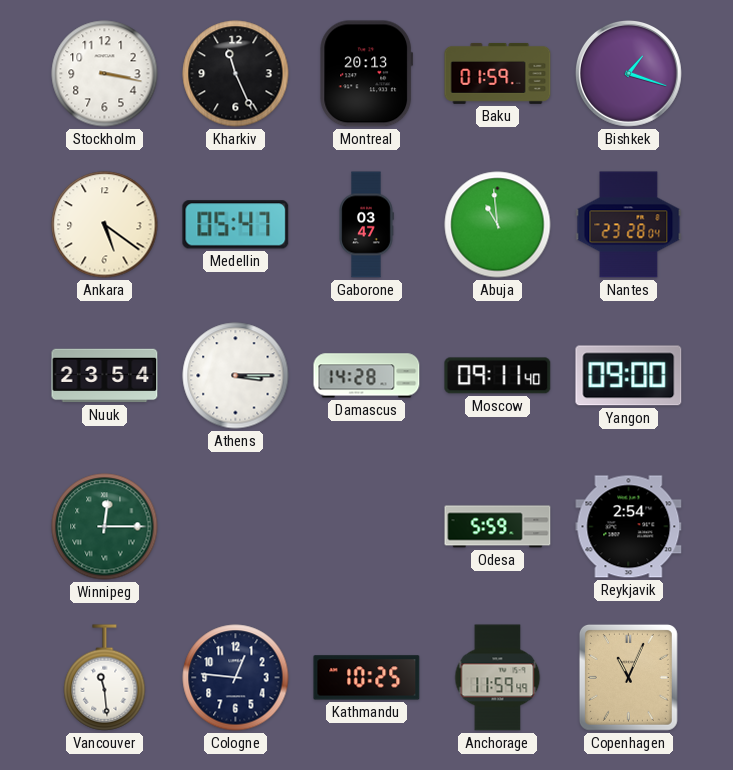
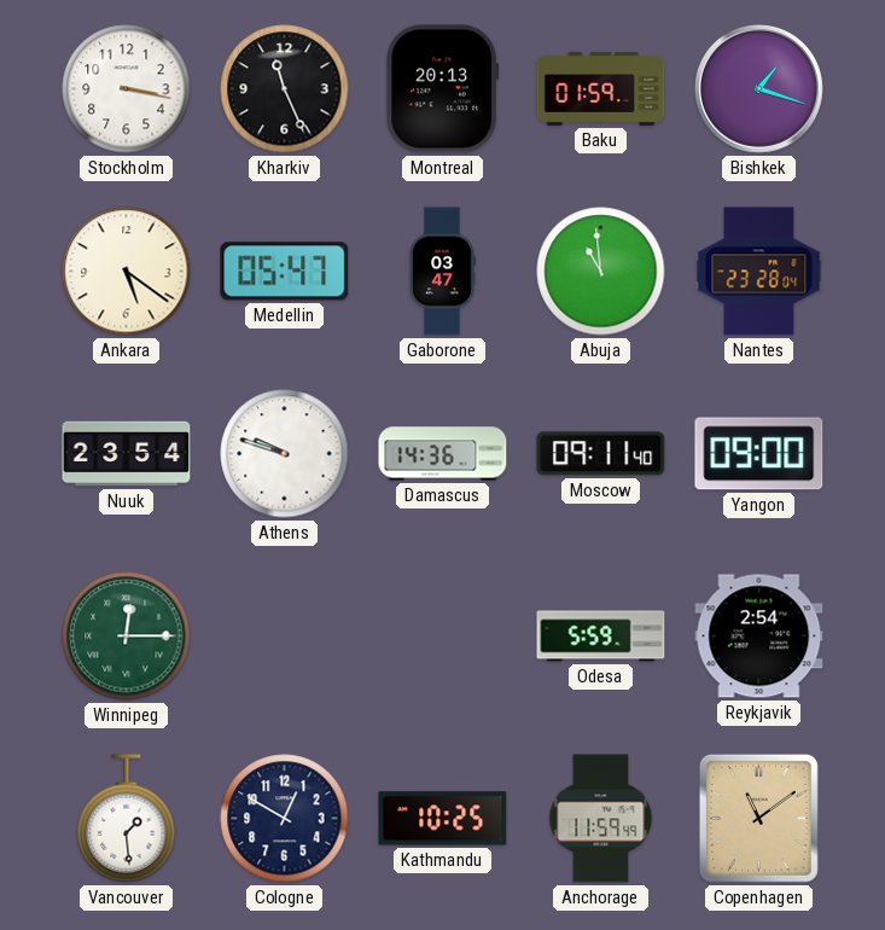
Athens: 3:15 -> 9:48 (285, 454)
Damascus: 14:28 -> 14:36 (443, 454)
Vancouver: 11:29 -> 1:29 (127, 819)
Cologne: 12:46 -> 12:50 (285, 819)
Copenhagen: 11:04 -> 11:09 (758, 818)
